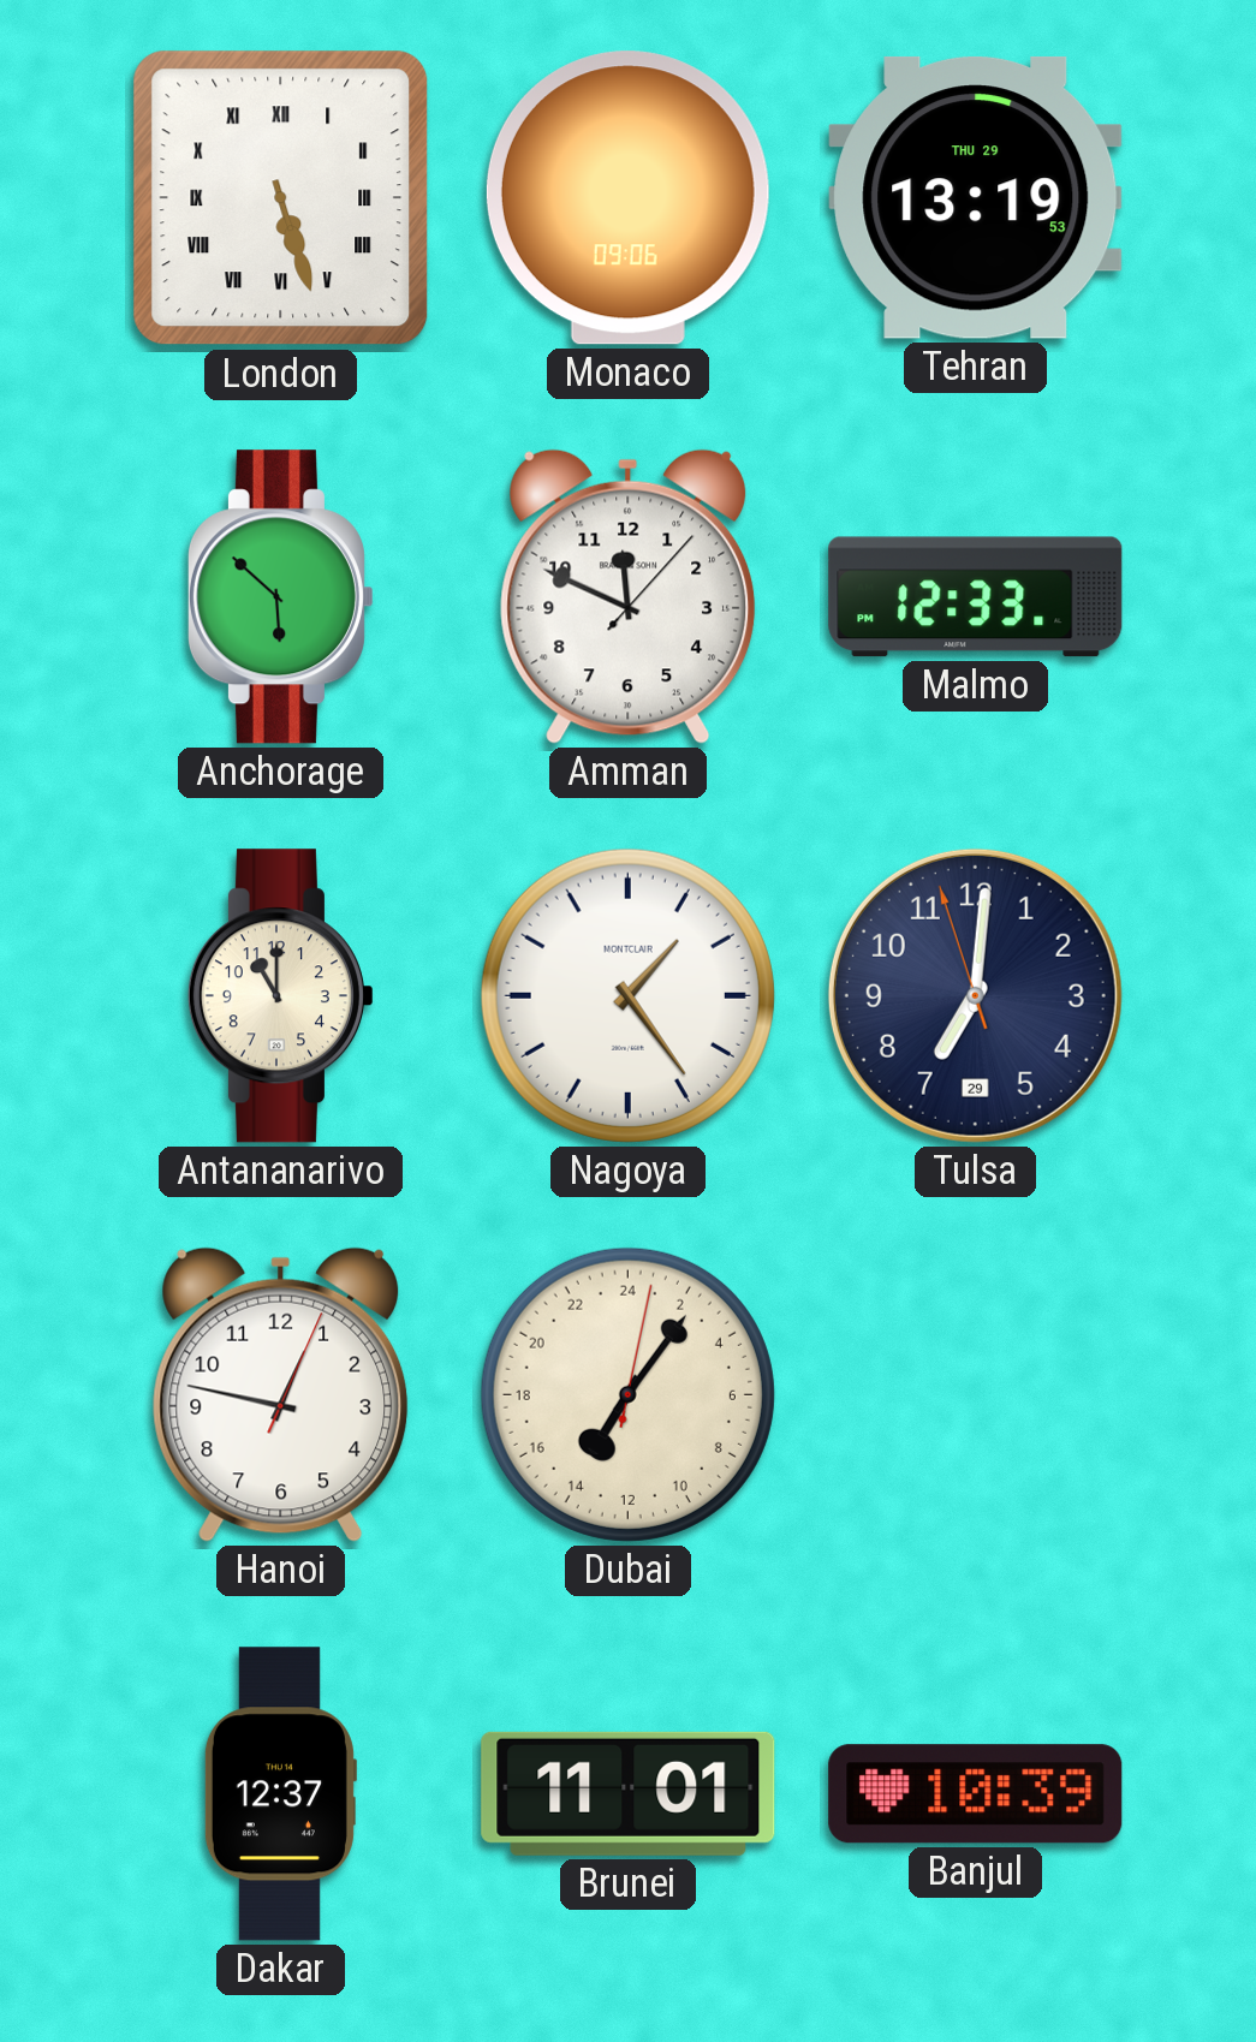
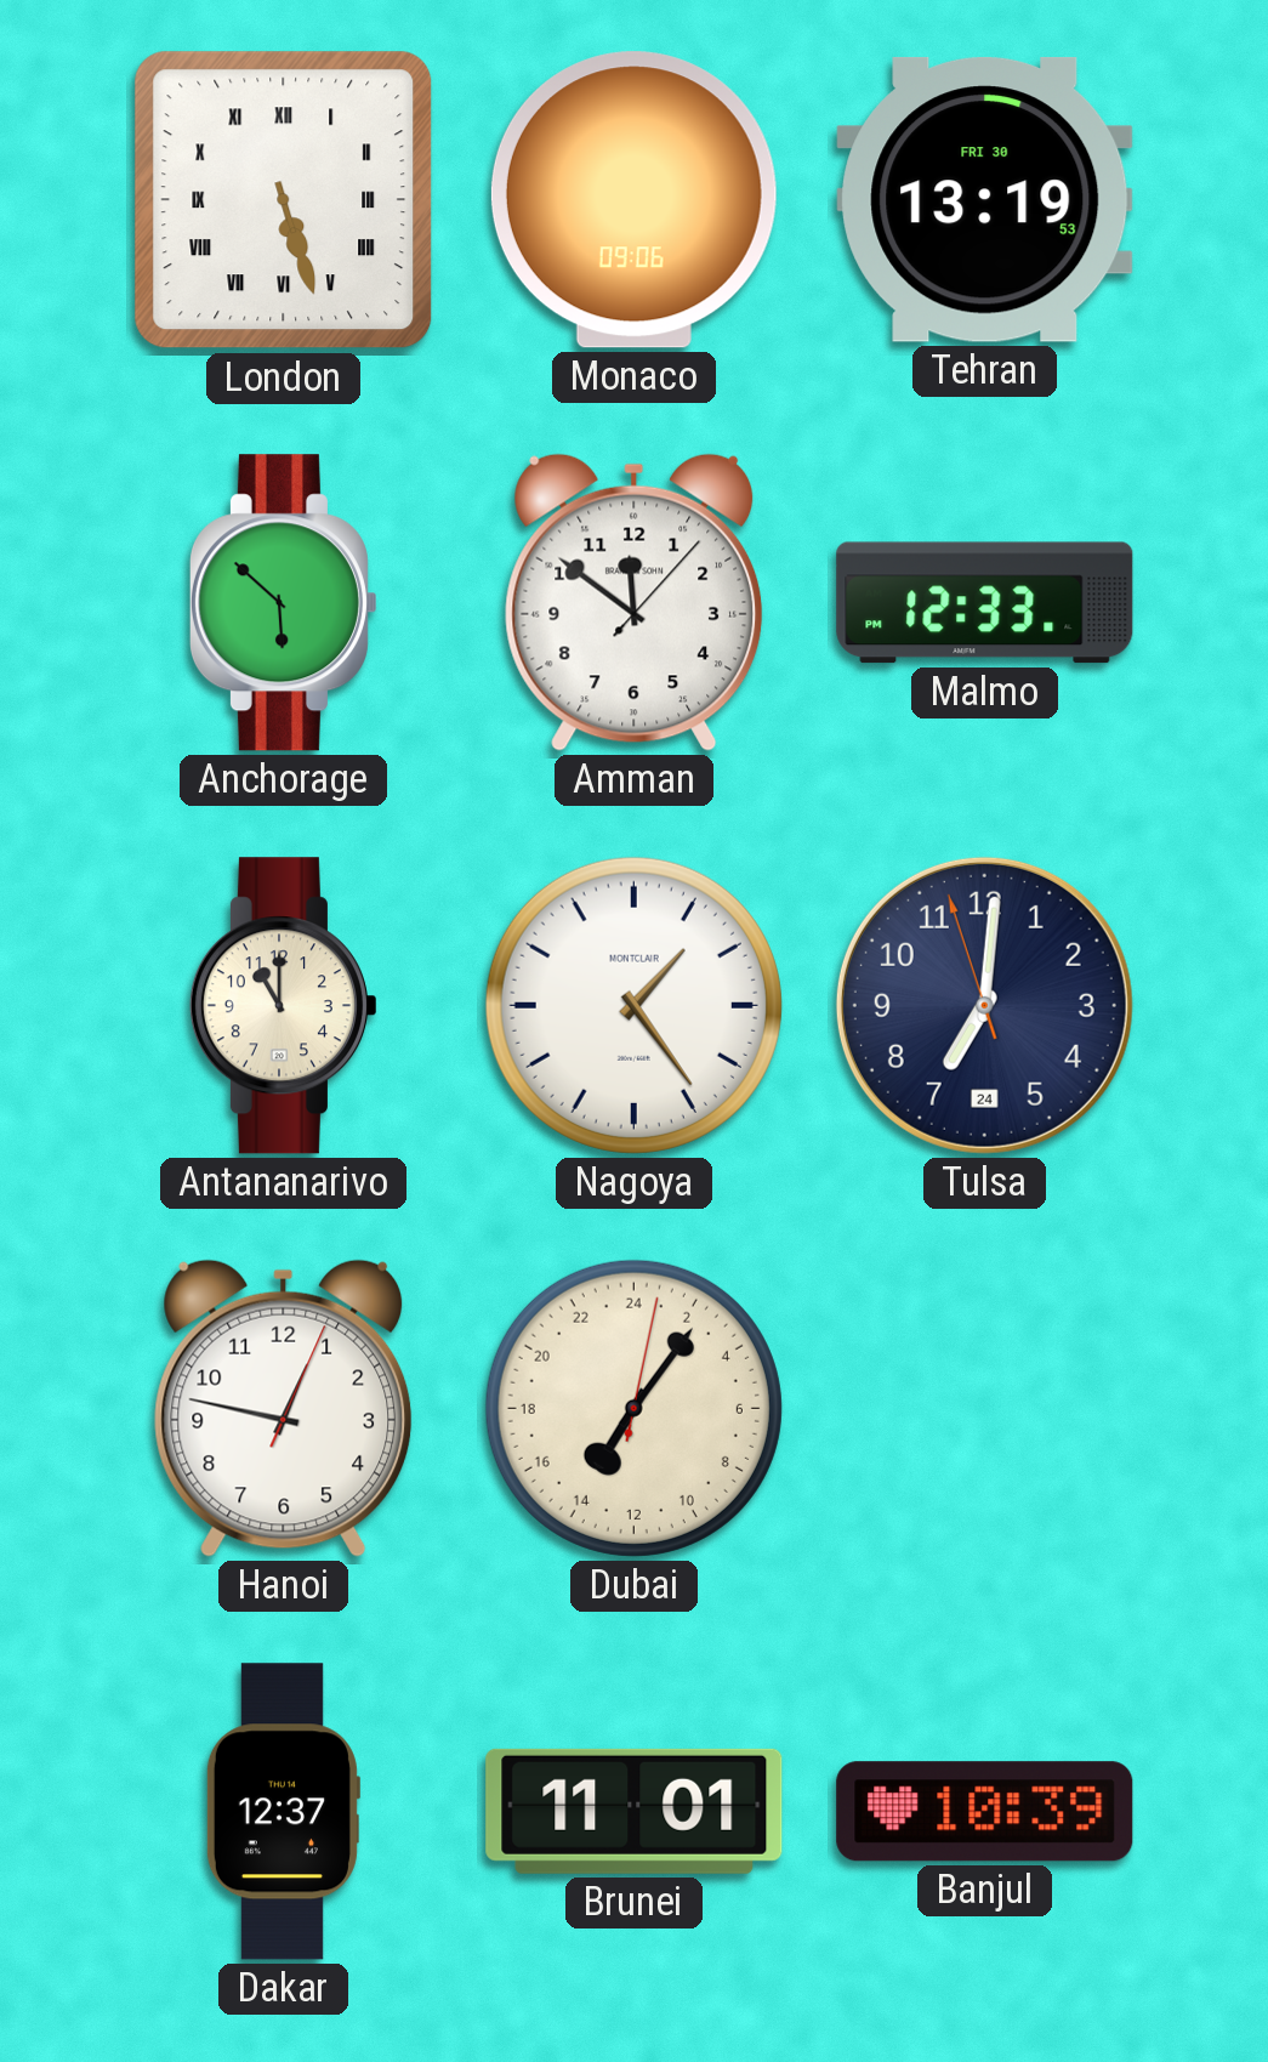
Tehran date: THU 29 -> FRI 30 (985, 199)
Amman: 11:49 -> 11:51 (635, 602)
Tulsa date: 29 -> 24 (984, 1005)
